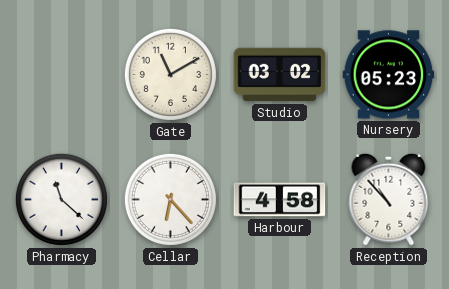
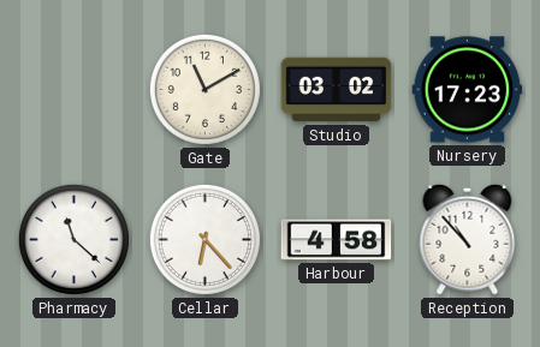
Nursery: 05:23 -> 17:23 (468, 90)
